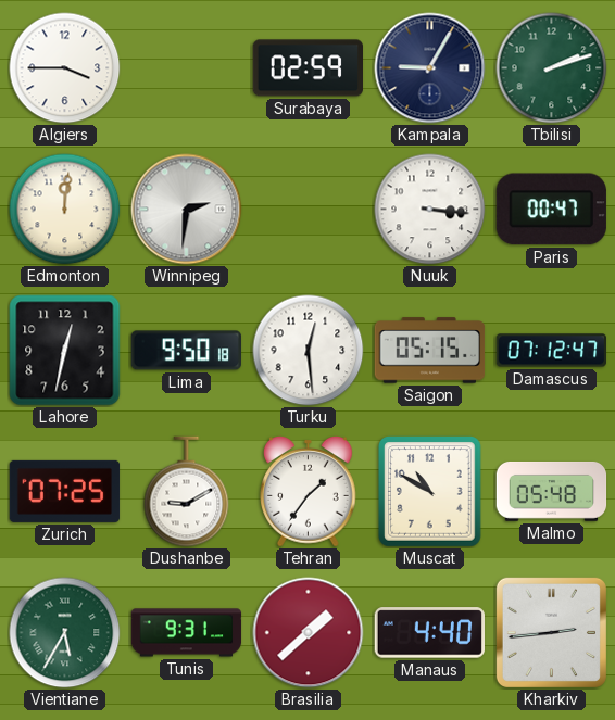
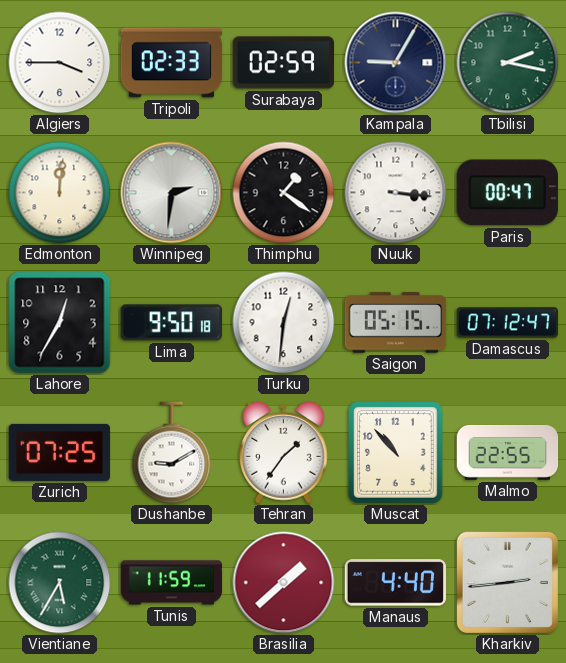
Tripoli: none -> 02:33 (172, 63)
Tbilisi: 2:12 -> 2:17 (508, 63)
Thimphu: none -> 1:21 (284, 193)
Lahore: 12:32 -> 12:35 (60, 323)
Turku: 12:29 -> 12:31 (284, 323)
Muscat: 10:50 -> 10:53 (396, 453)
Malmo: 05:48 -> 22:55 (508, 453)
Tunis: 9:31 -> 11:59 (172, 583)
